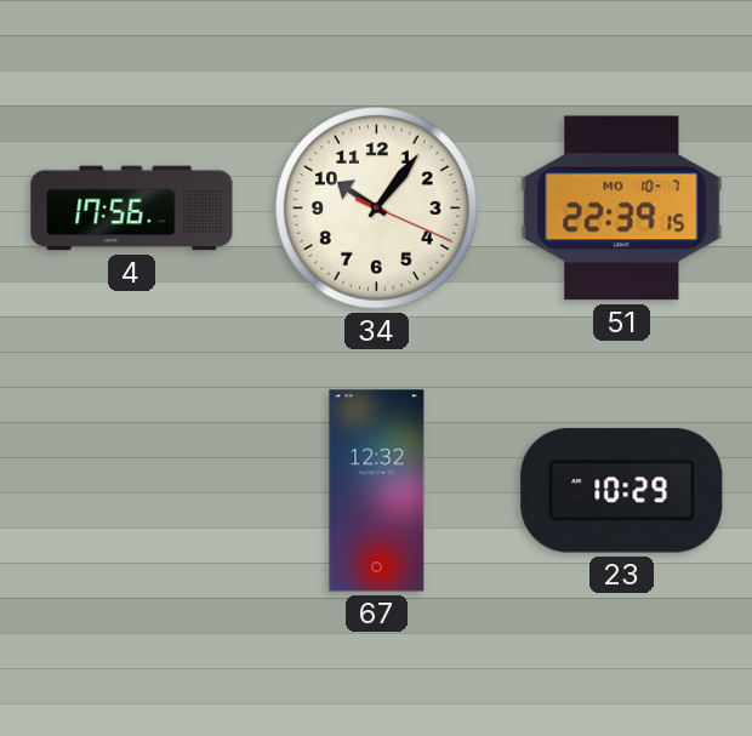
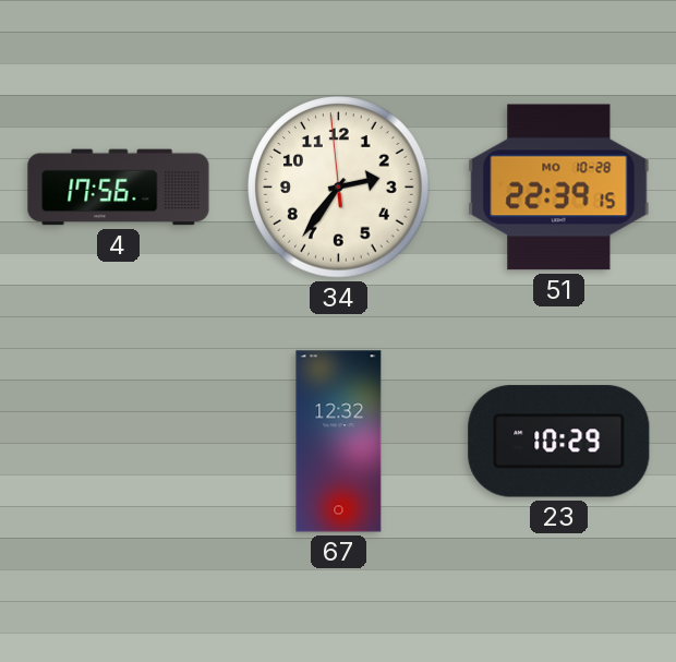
34: 10:06 -> 2:35 (339, 188)
51 date: MO 10-7 -> MO 10-28 (559, 188)
